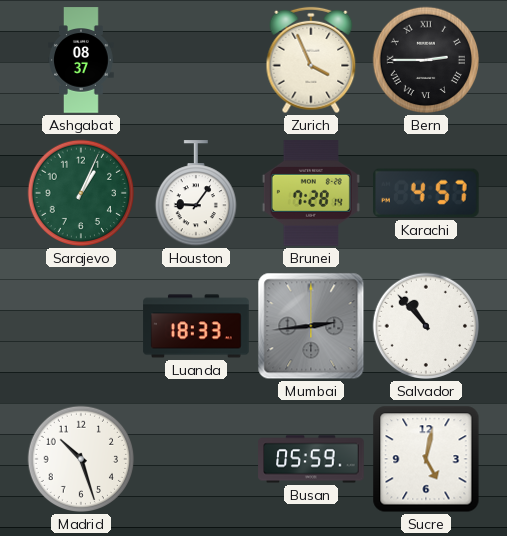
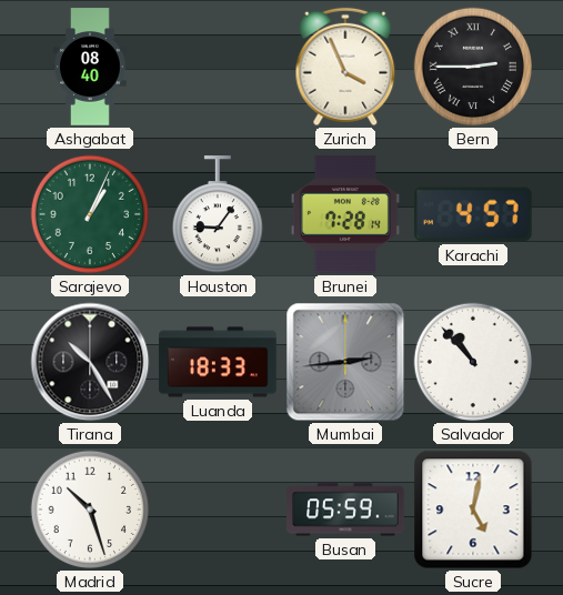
Ashgabat: 08:37 -> 08:40 (91, 67)
Tirana: none -> 10:25 (90, 362)
